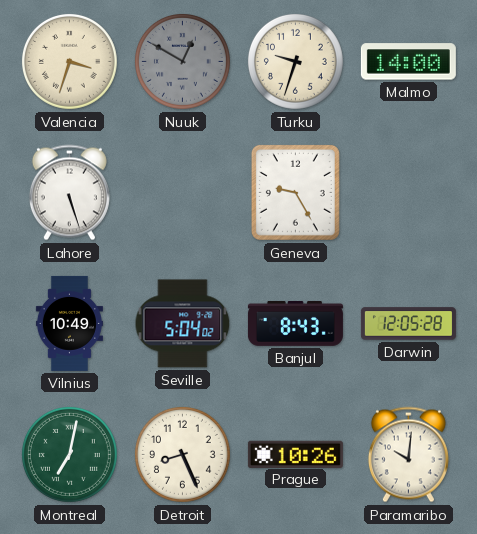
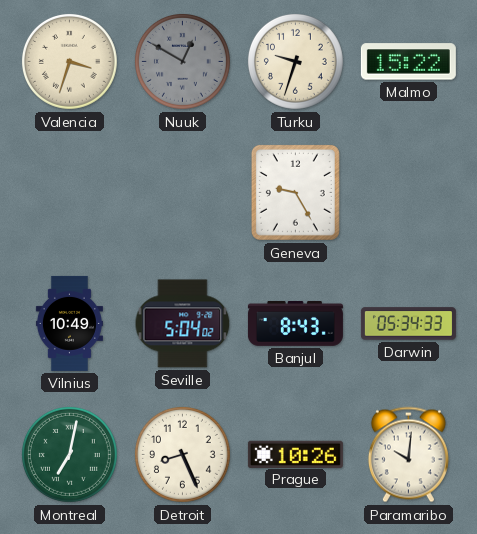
Malmo: 14:00 -> 15:22 (408, 62)
Lahore: 5:27 -> none (69, 193)
Darwin: 12:05 -> 05:34 (408, 324)
